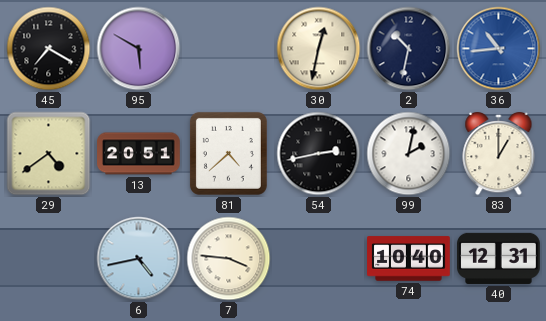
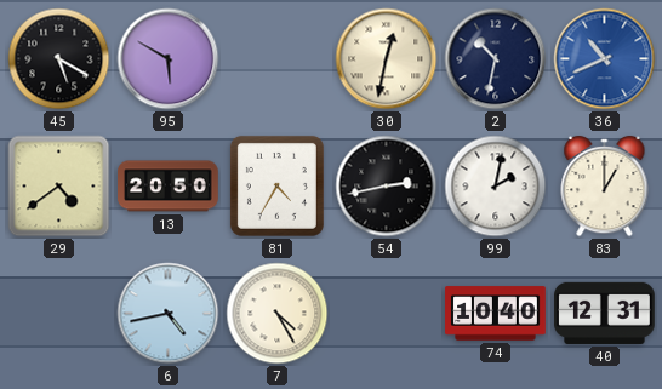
45: 7:20 -> 5:20 (59, 59)
36: 10:44 -> 10:41 (605, 59)
13: 20:51 -> 20:50 (169, 187)
81: 4:38 -> 4:35 (276, 185)
7: 3:46 -> 4:25 (278, 314)
